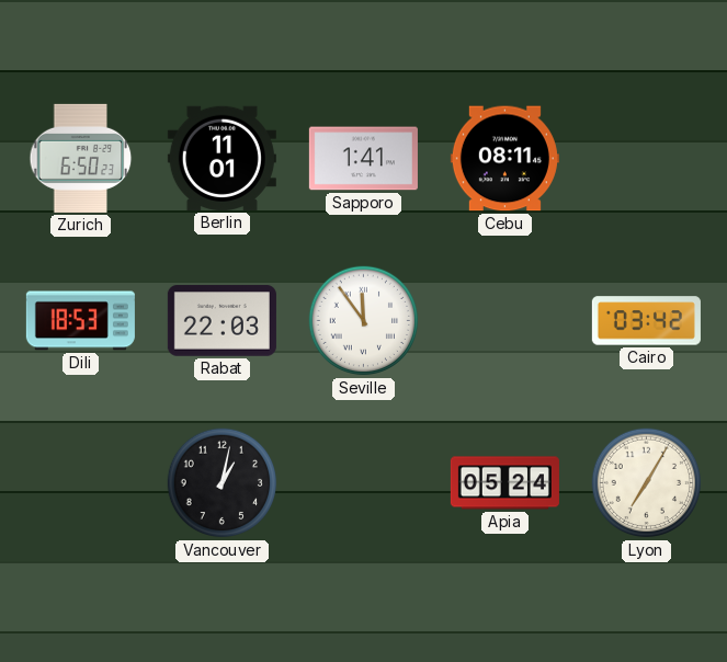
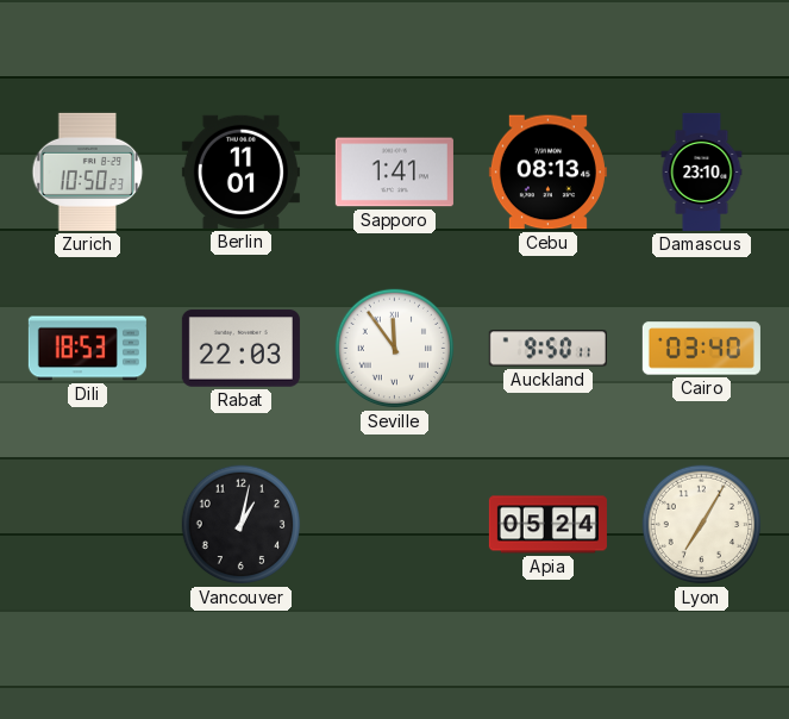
Zurich: 6:50 -> 10:50 (88, 171)
Cebu: 08:11 -> 08:13 (547, 173)
Damascus: none -> 23:10 (702, 171)
Auckland: none -> 9:50 (547, 349)
Cairo: 03:42 -> 03:40 (701, 349)
